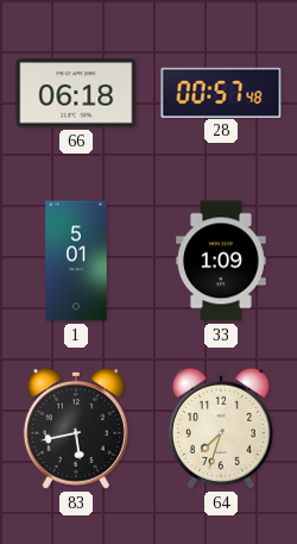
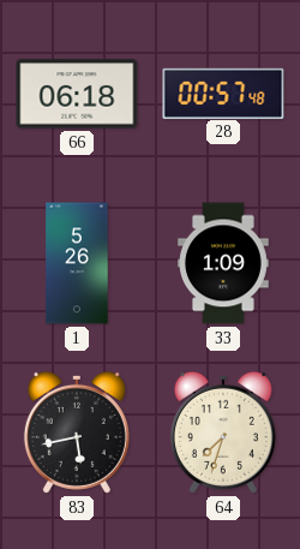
1: 5:01 -> 5:26 (77, 263)
